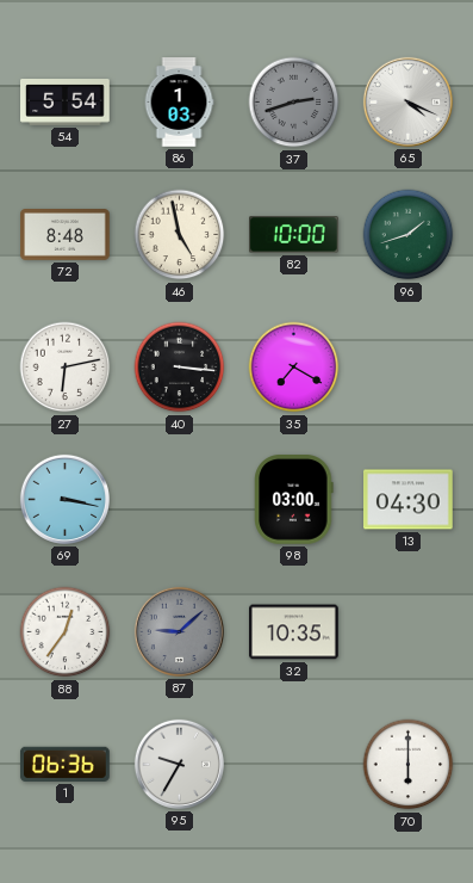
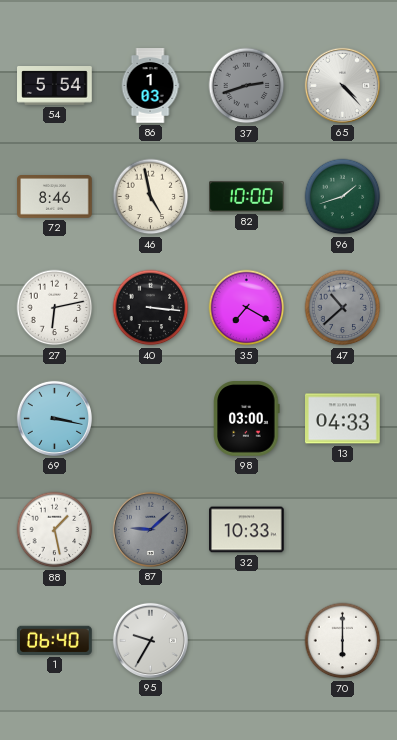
65: 4:19 -> 4:23 (342, 85)
72: 8:48 -> 8:46 (55, 197)
47: none -> 10:38 (343, 308)
13: 04:30 -> 04:33 (343, 419)
88: 12:36 -> 1:28 (55, 530)
32: 10:35 -> 10:33 (247, 530)
1: 06:36 -> 06:40 (55, 640)
